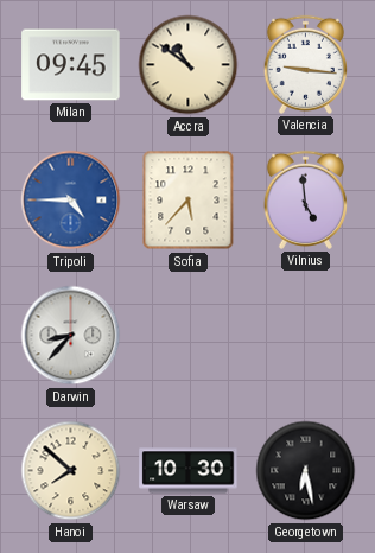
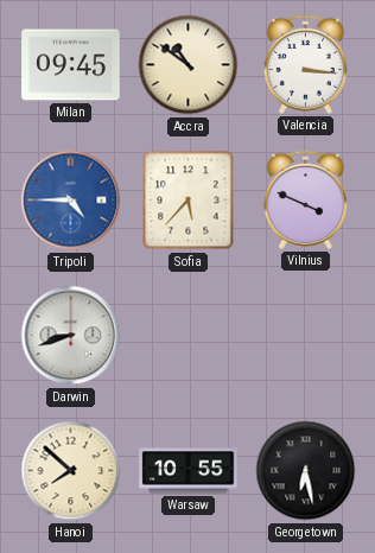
Valencia: 9:16 -> 3:16 (305, 64)
Vilnius: 4:59 -> 3:49 (305, 199)
Darwin: 8:37 -> 8:42 (71, 336)
Warsaw: 10:30 -> 10:55 (189, 471)
